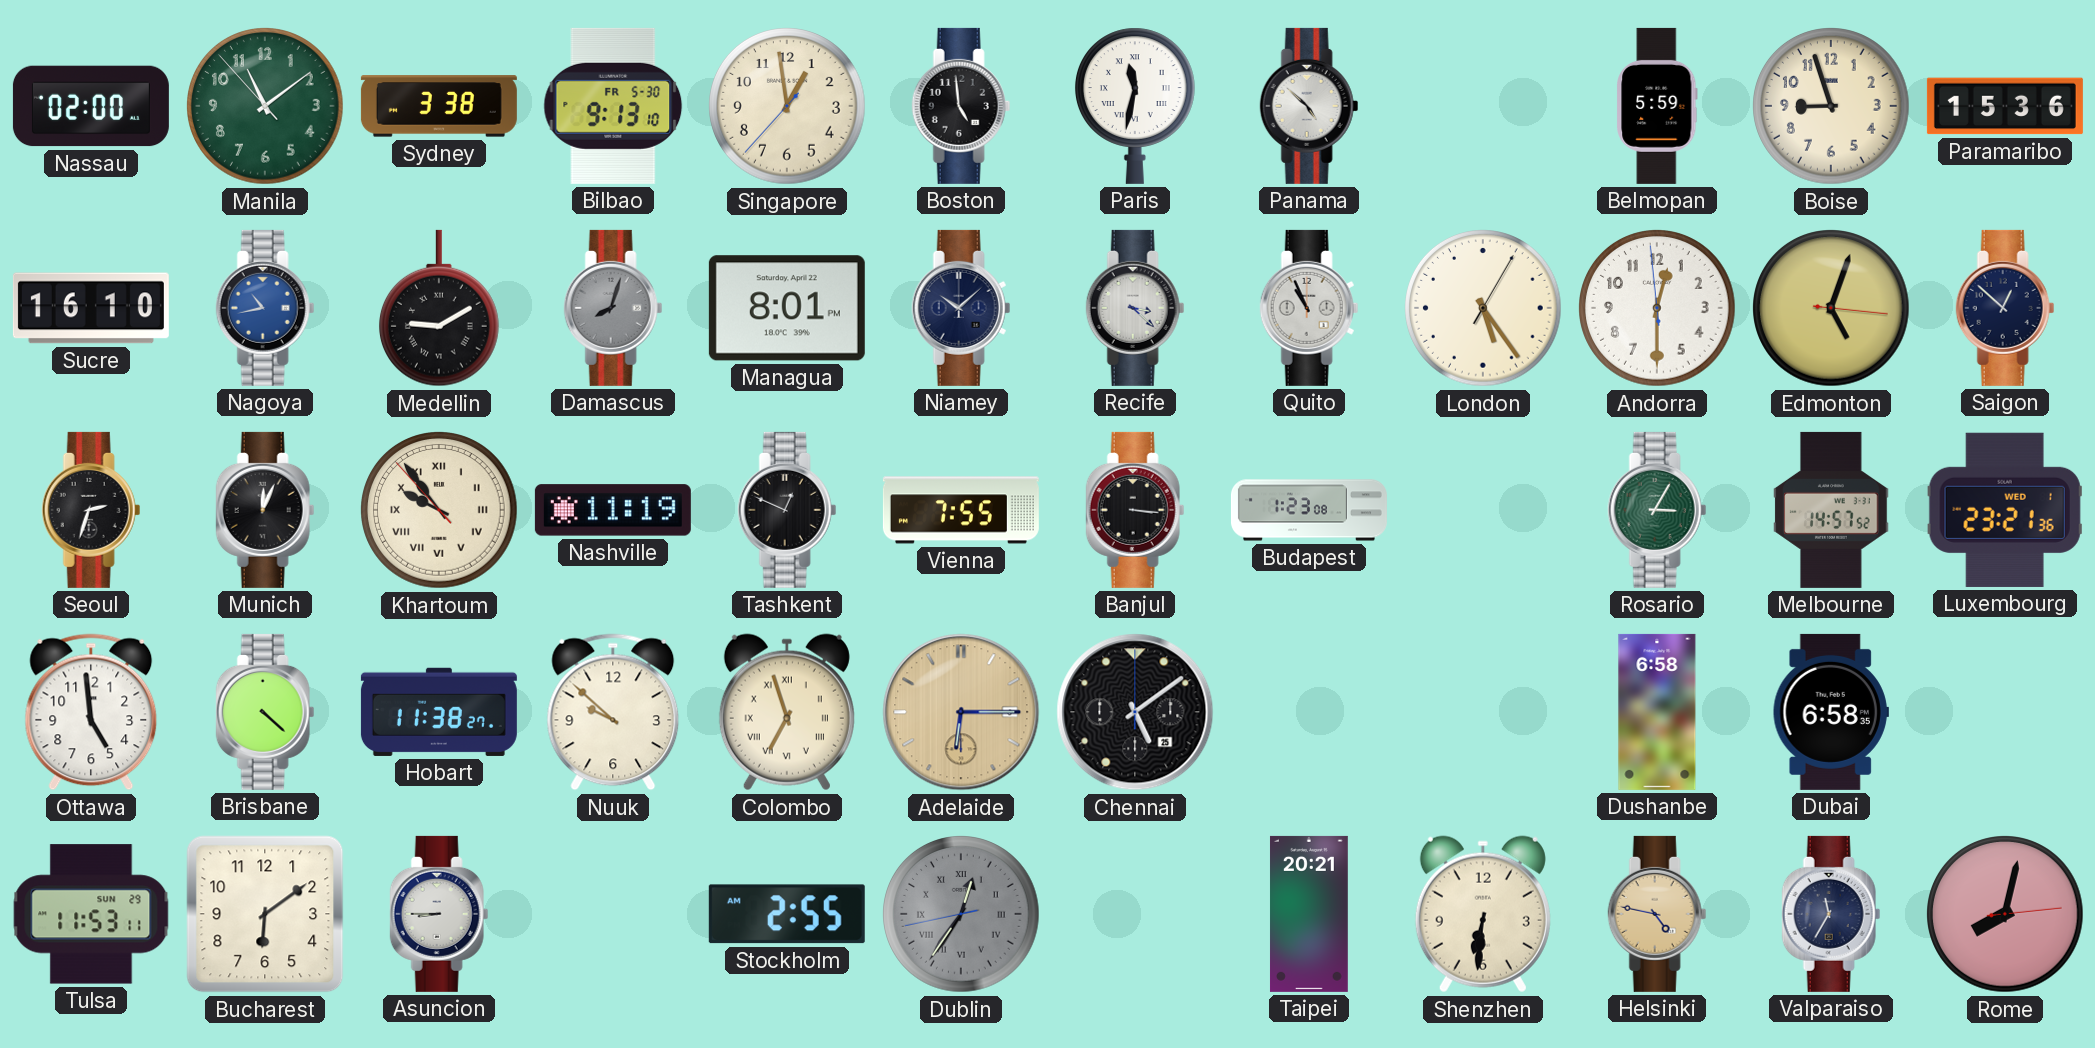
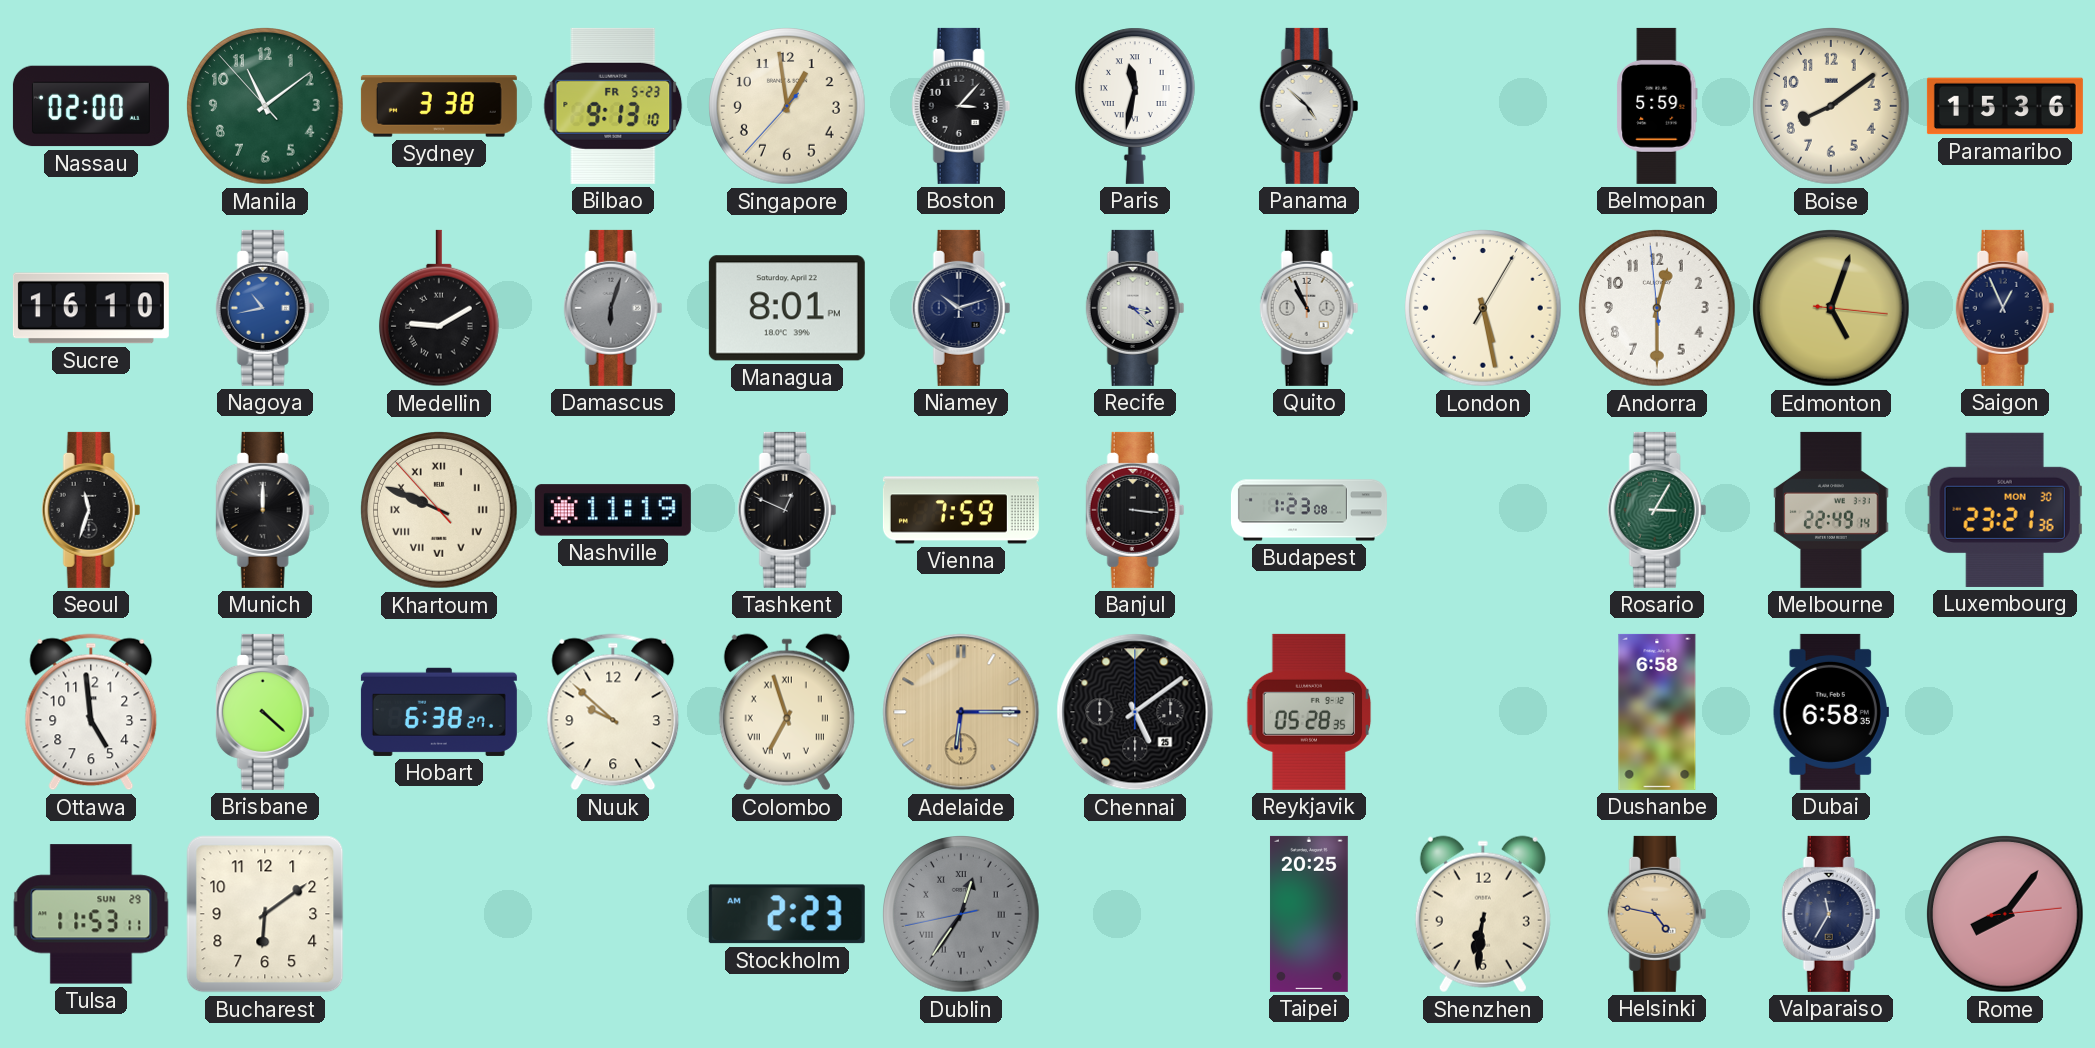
Bilbao date: FR 5-30 -> FR 5-23 (613, 106)
Boston: 4:59 -> 3:07 (961, 106)
Boise: 8:57 -> 8:09 (1831, 107)
Damascus: 8:03 -> 6:03 (613, 308)
Niamey: 10:08 -> 10:12 (961, 308)
London: 5:24 -> 5:28 (1483, 309)
Saigon: 12:52 -> 12:56 (2005, 308)
Seoul: 2:33 -> 11:33 (91, 510)
Munich: 12:04 -> 12:00 (265, 510)
Khartoum: 9:53 -> 9:48 (439, 511)
Vienna: 7:55 -> 7:59 (961, 510)
Melbourne: 14:57 -> 22:49 (1831, 510)
Luxembourg date: WED 1 -> MON 30 (2005, 510)
Hobart: 11:38 -> 6:38 (439, 712)
Reykjavik: none -> 05:28 (1309, 712)
Asuncion: 8:45 -> none (439, 914)
Stockholm: 2:55 -> 2:23 (787, 914)
Taipei: 20:21 -> 20:25 (1309, 914)
Rome: 8:02 -> 8:06 (2005, 915)
